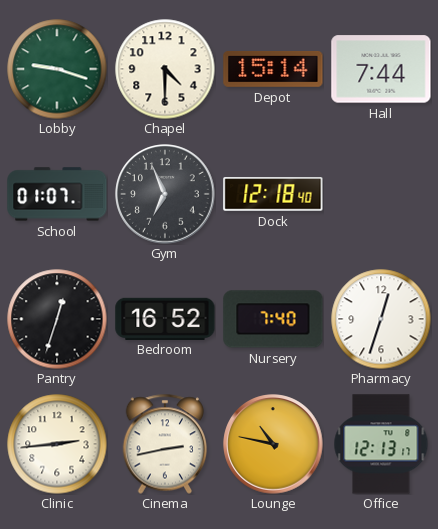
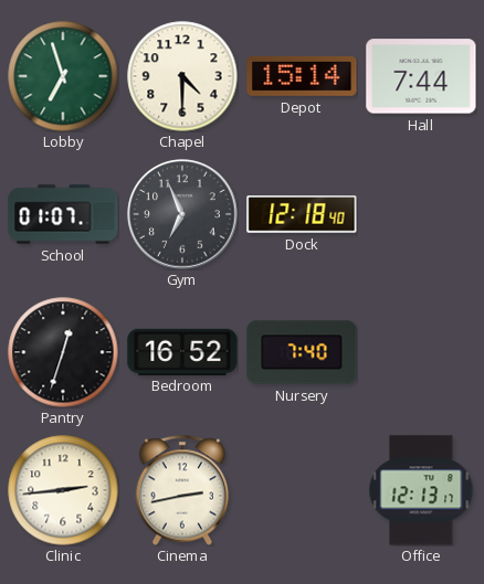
Lobby: 9:18 -> 6:57 (63, 76)
Pharmacy: 12:33 -> none (381, 319)
Lounge: 10:47 -> none (273, 444)
